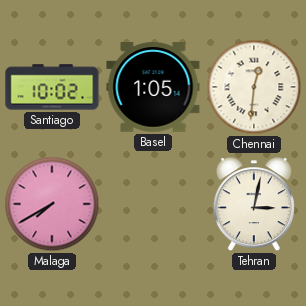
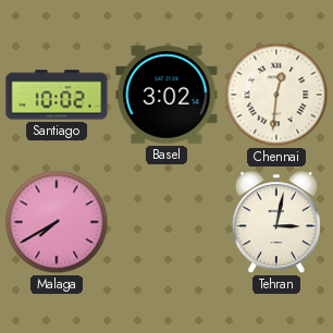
Basel: 1:05 -> 3:02 (166, 95)
